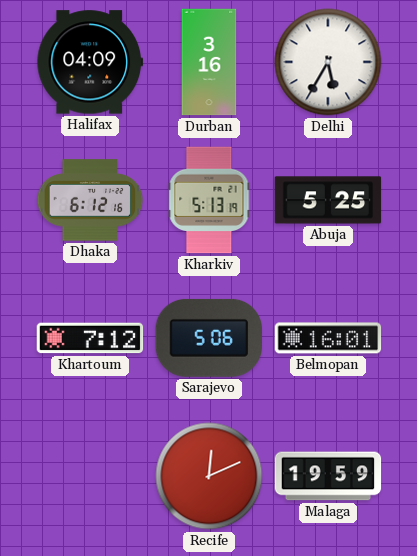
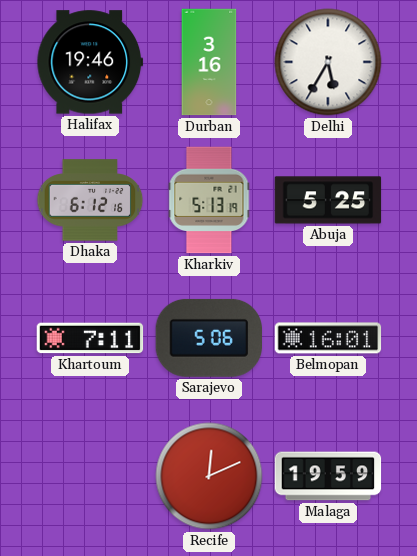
Halifax: 04:09 -> 19:46 (90, 62)
Khartoum: 7:12 -> 7:11 (90, 338)
